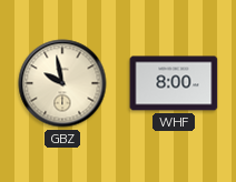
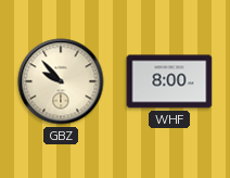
GBZ: 9:58 -> 9:53 (61, 81)
